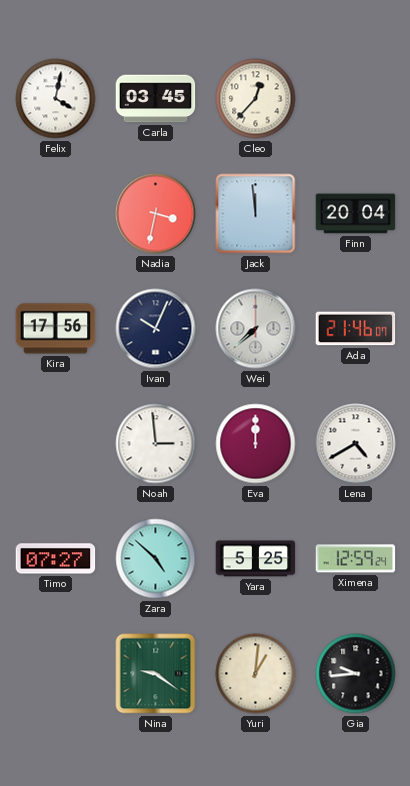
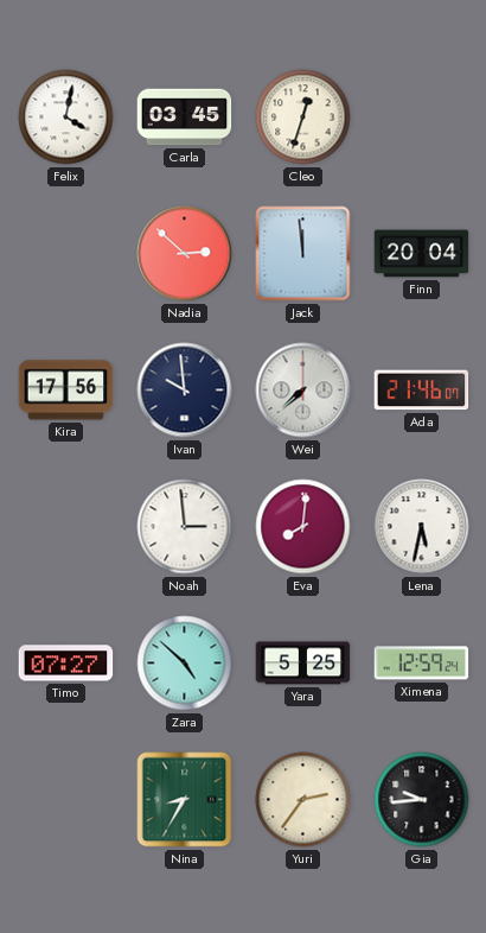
Cleo: 12:37 -> 12:33 (303, 118)
Nadia: 3:32 -> 2:52 (185, 254)
Ivan: 10:04 -> 9:59 (185, 391)
Eva: 12:00 -> 8:01 (303, 527)
Lena: 4:40 -> 5:32 (422, 527)
Nina: 9:21 -> 8:35 (185, 800)
Yuri: 1:01 -> 2:36 (303, 800)
